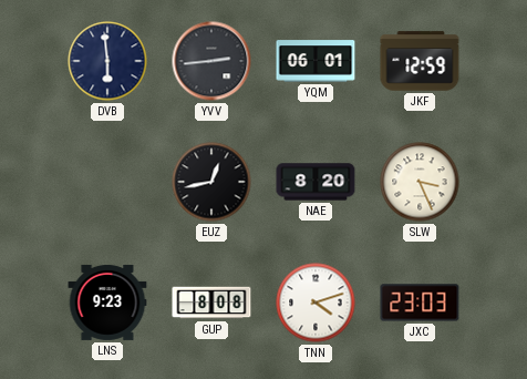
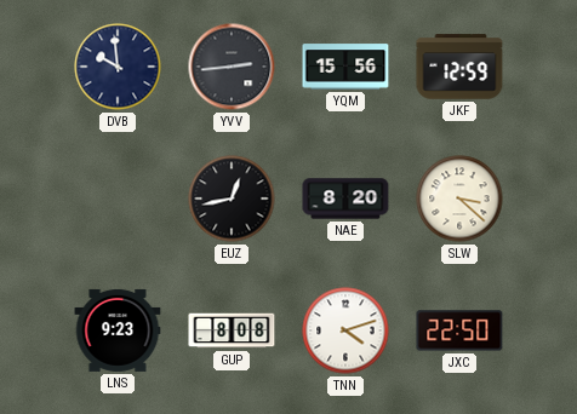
DVB: 5:59 -> 9:59 (118, 67)
YQM: 06:01 -> 15:56 (345, 67)
SLW: 3:26 -> 3:22 (459, 199)
JXC: 23:03 -> 22:50 (459, 330)
